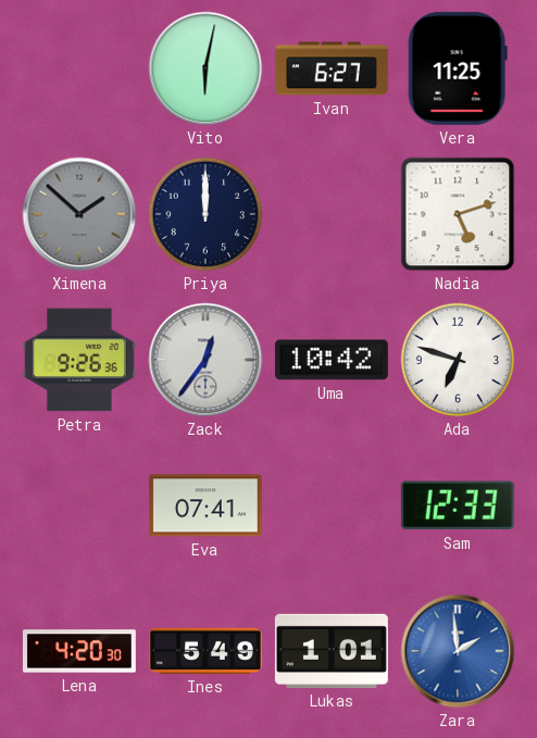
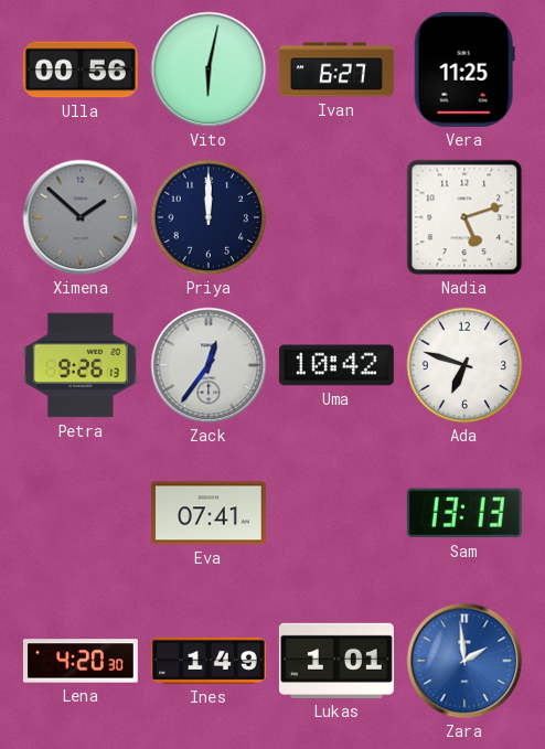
Ulla: none -> 00:56 (81, 69)
Petra: 9:26:36 -> 9:26:13 (81, 365)
Sam: 12:33 -> 13:13 (464, 513)
Ines: 5:49 -> 1:49 (209, 661)
